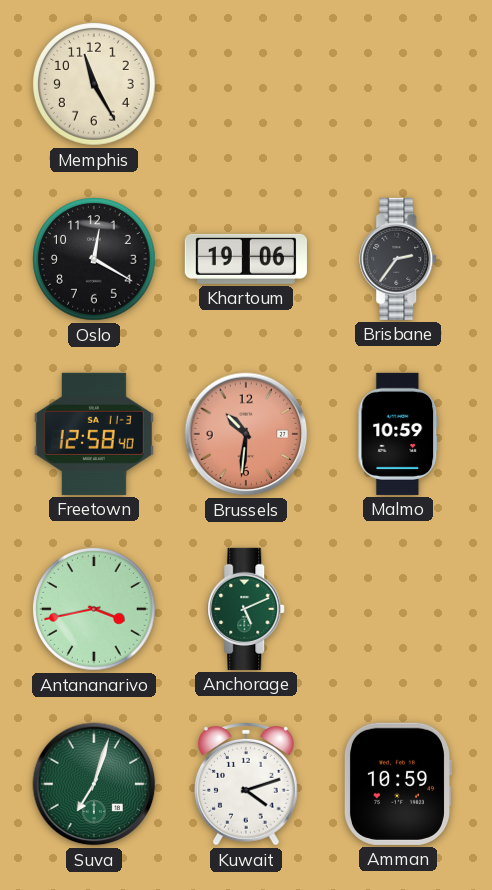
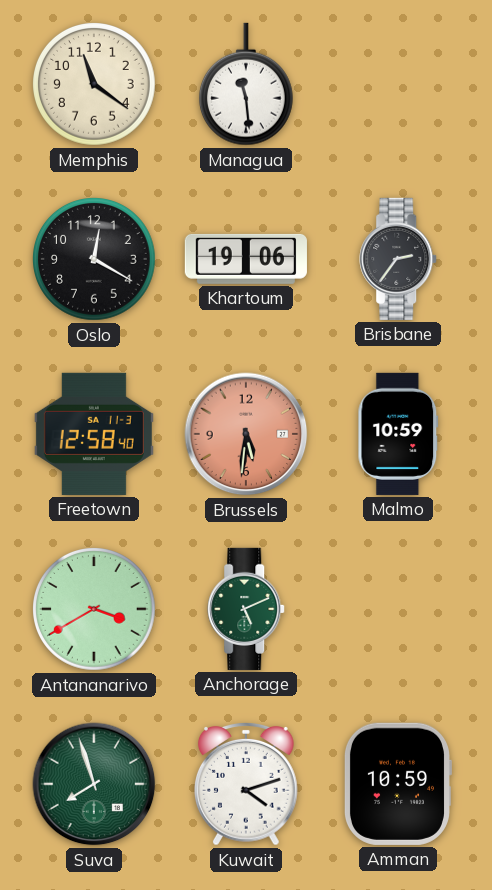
Memphis: 11:25 -> 11:21 (95, 85)
Managua: none -> 11:29 (246, 84)
Brussels: 10:31 -> 5:31 (246, 434)
Antananarivo: 3:43 -> 3:40 (95, 610)
Suva: 7:03 -> 7:57 (94, 784)
